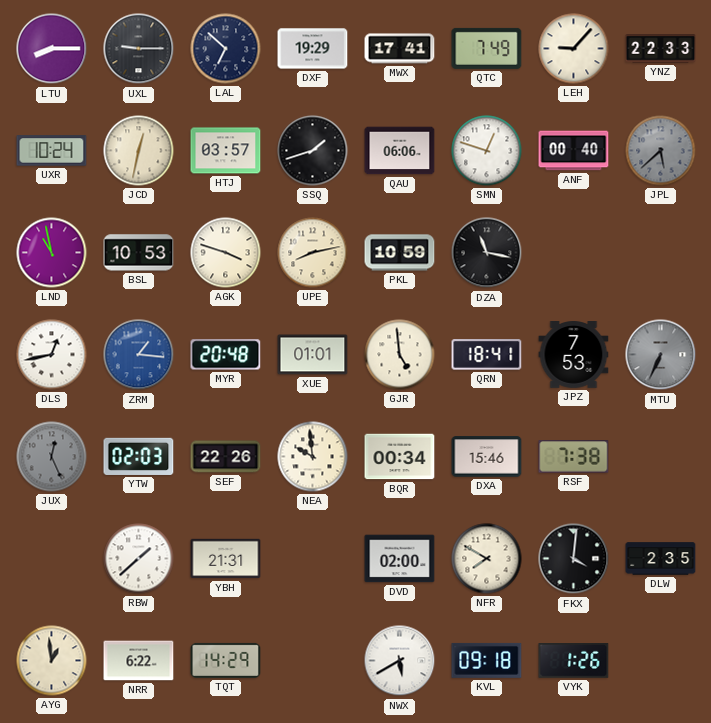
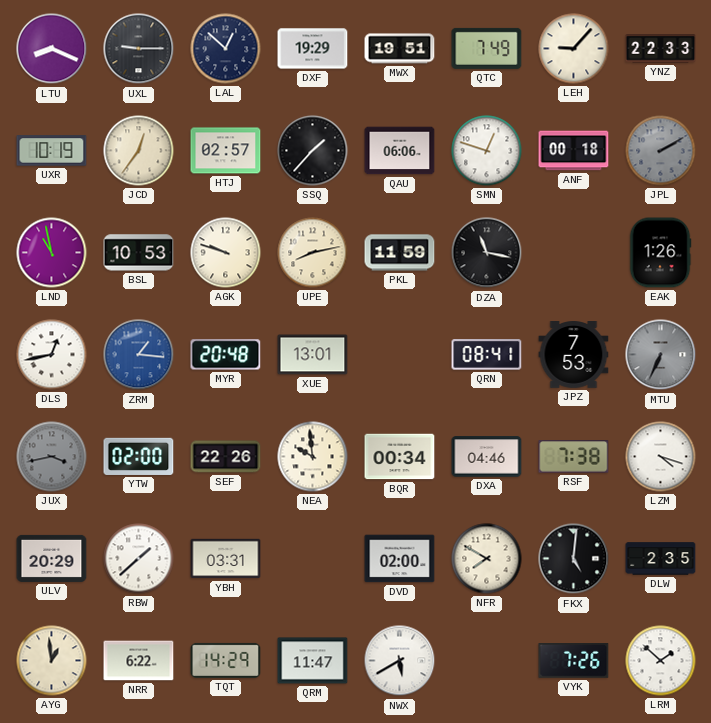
LTU: 8:15 -> 8:19 (52, 49)
LAL: 6:52 -> 12:52 (226, 49)
MWX: 17:41 -> 19:51 (400, 49)
UXR: 10:24 -> 10:19 (52, 151)
JCD: 12:32 -> 12:36 (139, 151)
HTJ: 03:57 -> 02:57 (226, 151)
SSQ: 1:42 -> 1:37 (313, 151)
ANF: 00:40 -> 00:18 (574, 151)
JPL: 5:38 -> 2:10 (661, 151)
AGK: 3:48 -> 9:48 (226, 253)
PKL: 10:59 -> 11:59 (400, 253)
EAK: none -> 1:26 (660, 253)
XUE: 01:01 -> 13:01 (313, 355)
GJR: 4:59 -> none (400, 355)
QRN: 18:41 -> 08:41 (487, 355)
JUX: 12:26 -> 3:43 (52, 457)
YTW: 02:03 -> 02:00 (139, 456)
DXA: 15:46 -> 04:46 (487, 457)
LZM: none -> 4:18 (661, 457)
ULV: none -> 20:29 (52, 558)
YBH: 21:31 -> 03:31 (226, 559)
FKX: 4:01 -> 5:01 (574, 559)
QRM: none -> 11:47 (313, 661)
KVL: 09:18 -> none (487, 660)
VYK: 1:26 -> 7:26 (574, 661)
LRM: none -> 1:52 (661, 661)
